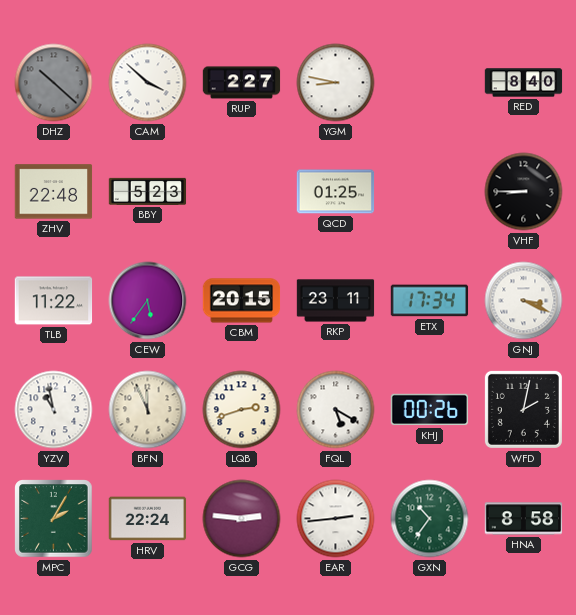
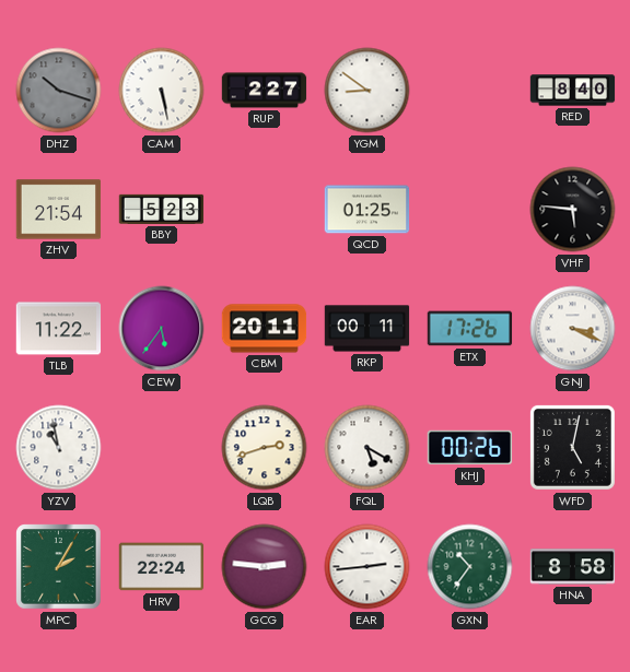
DHZ: 10:22 -> 10:18 (59, 91)
CAM: 3:52 -> 5:28 (162, 91)
YGM: 8:47 -> 8:51 (367, 91)
ZHV: 22:48 -> 21:54 (59, 210)
VHF: 8:45 -> 5:46 (573, 210)
CBM: 20:15 -> 20:11 (265, 329)
RKP: 23:11 -> 00:11 (367, 329)
ETX: 17:34 -> 17:26 (470, 329)
BFN: 11:56 -> none (148, 410)
WFD: 2:02 -> 5:02 (572, 447)
